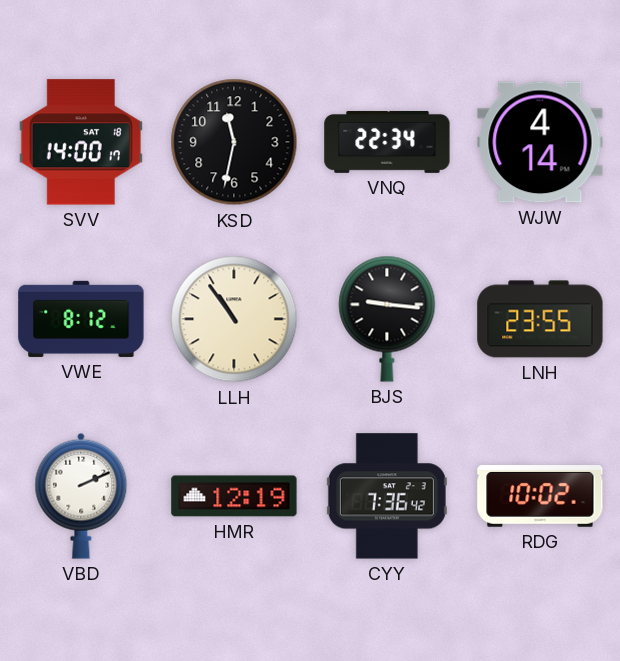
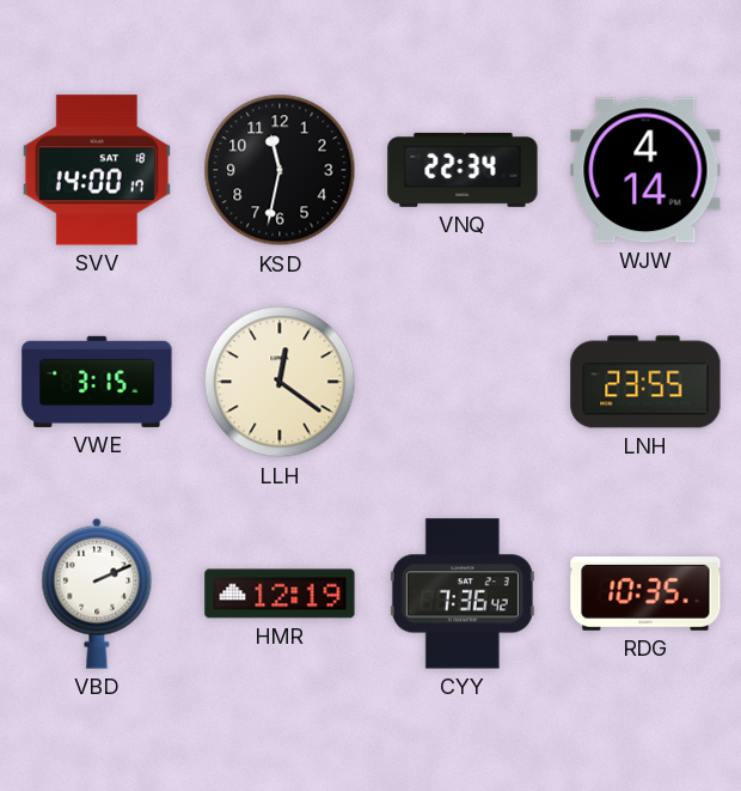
VWE: 8:12 -> 3:15 (97, 382)
LLH: 10:54 -> 12:21 (280, 382)
BJS: 9:16 -> none (387, 319)
RDG: 10:02 -> 10:35 (645, 595)
